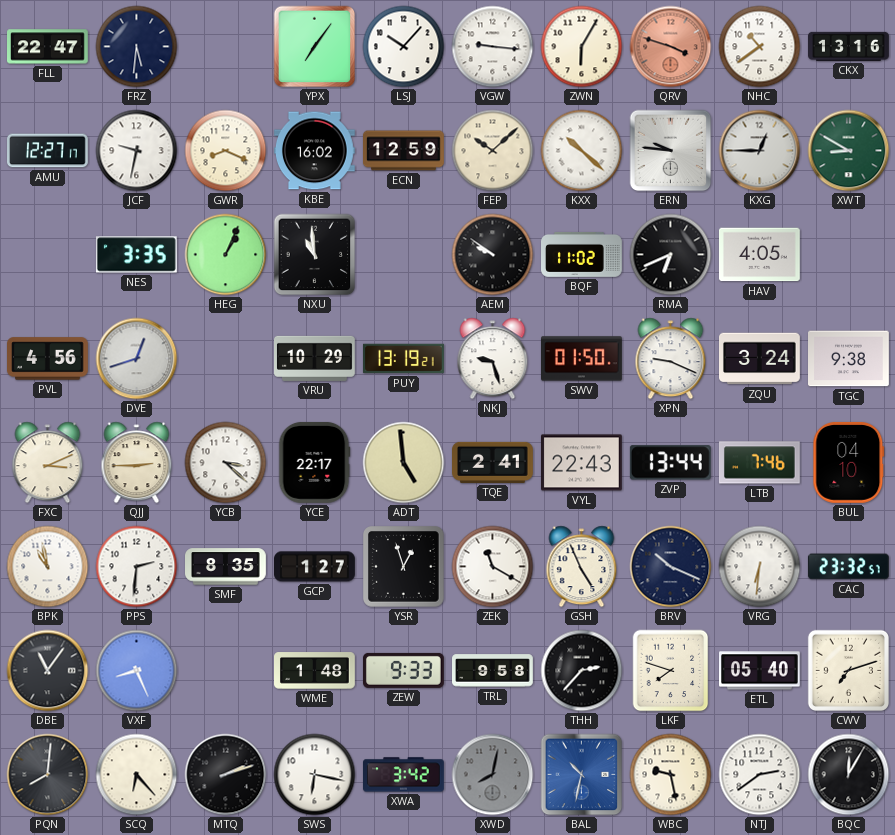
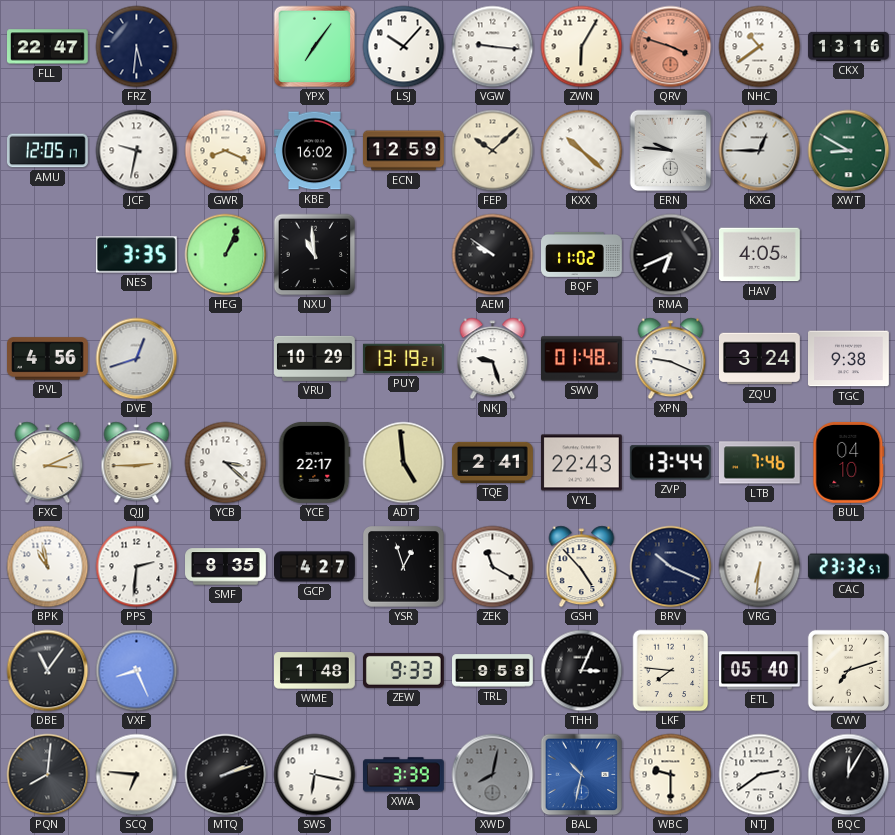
AMU: 12:27 -> 12:05 (48, 151)
SWV: 01:50 -> 01:48 (582, 359)
GCP: 1:27 -> 4:27 (315, 567)
GSH: 4:56 -> 4:53 (582, 567)
THH: 2:37 -> 3:04 (582, 671)
LKF: 7:48 -> 7:46 (671, 671)
SCQ: 6:23 -> 6:46 (137, 775)
XWA: 3:42 -> 3:39 (404, 775)
WBC: 9:28 -> 9:30 (671, 775)
